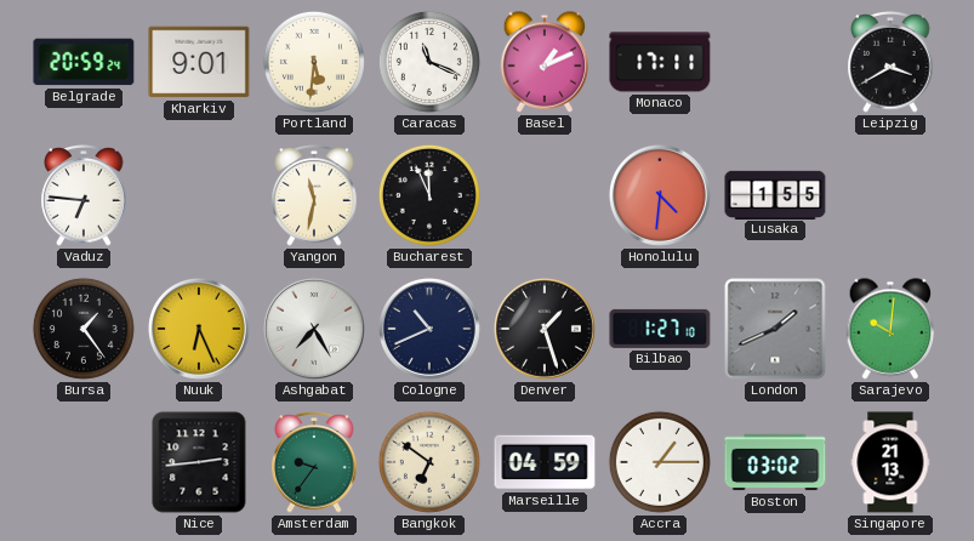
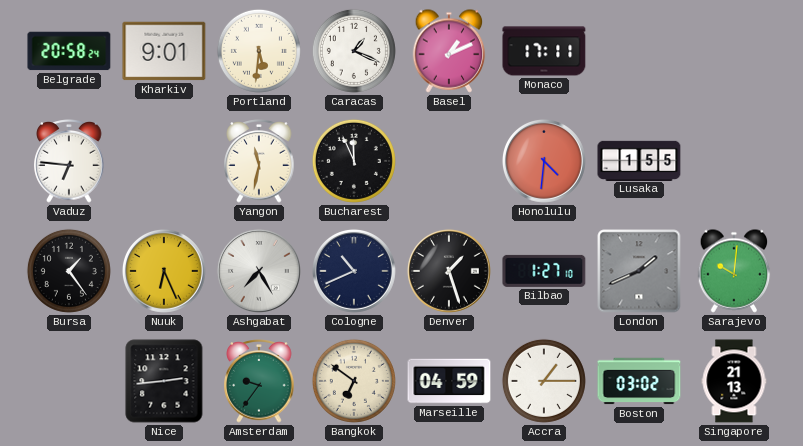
Belgrade: 20:59 -> 20:58 (69, 51)
Caracas: 11:19 -> 1:19 (354, 51)
Leipzig: 3:40 -> none (890, 62)
